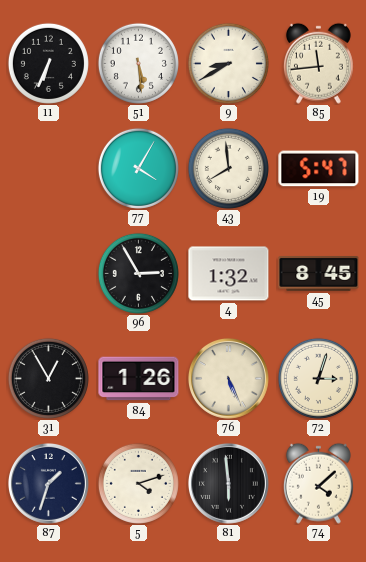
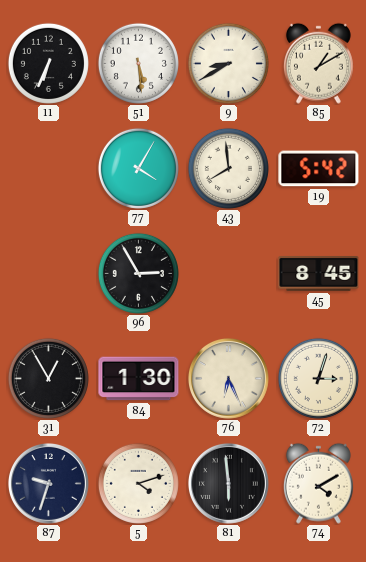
85: 11:44 -> 1:10 (318, 63)
19: 5:47 -> 5:42 (319, 169)
4: 1:32 -> none (229, 274)
84: 1:26 -> 1:30 (139, 379)
76: 5:26 -> 6:26 (228, 378)
87: 1:33 -> 9:33 (48, 483)
74: 4:08 -> 4:10 (318, 483)
